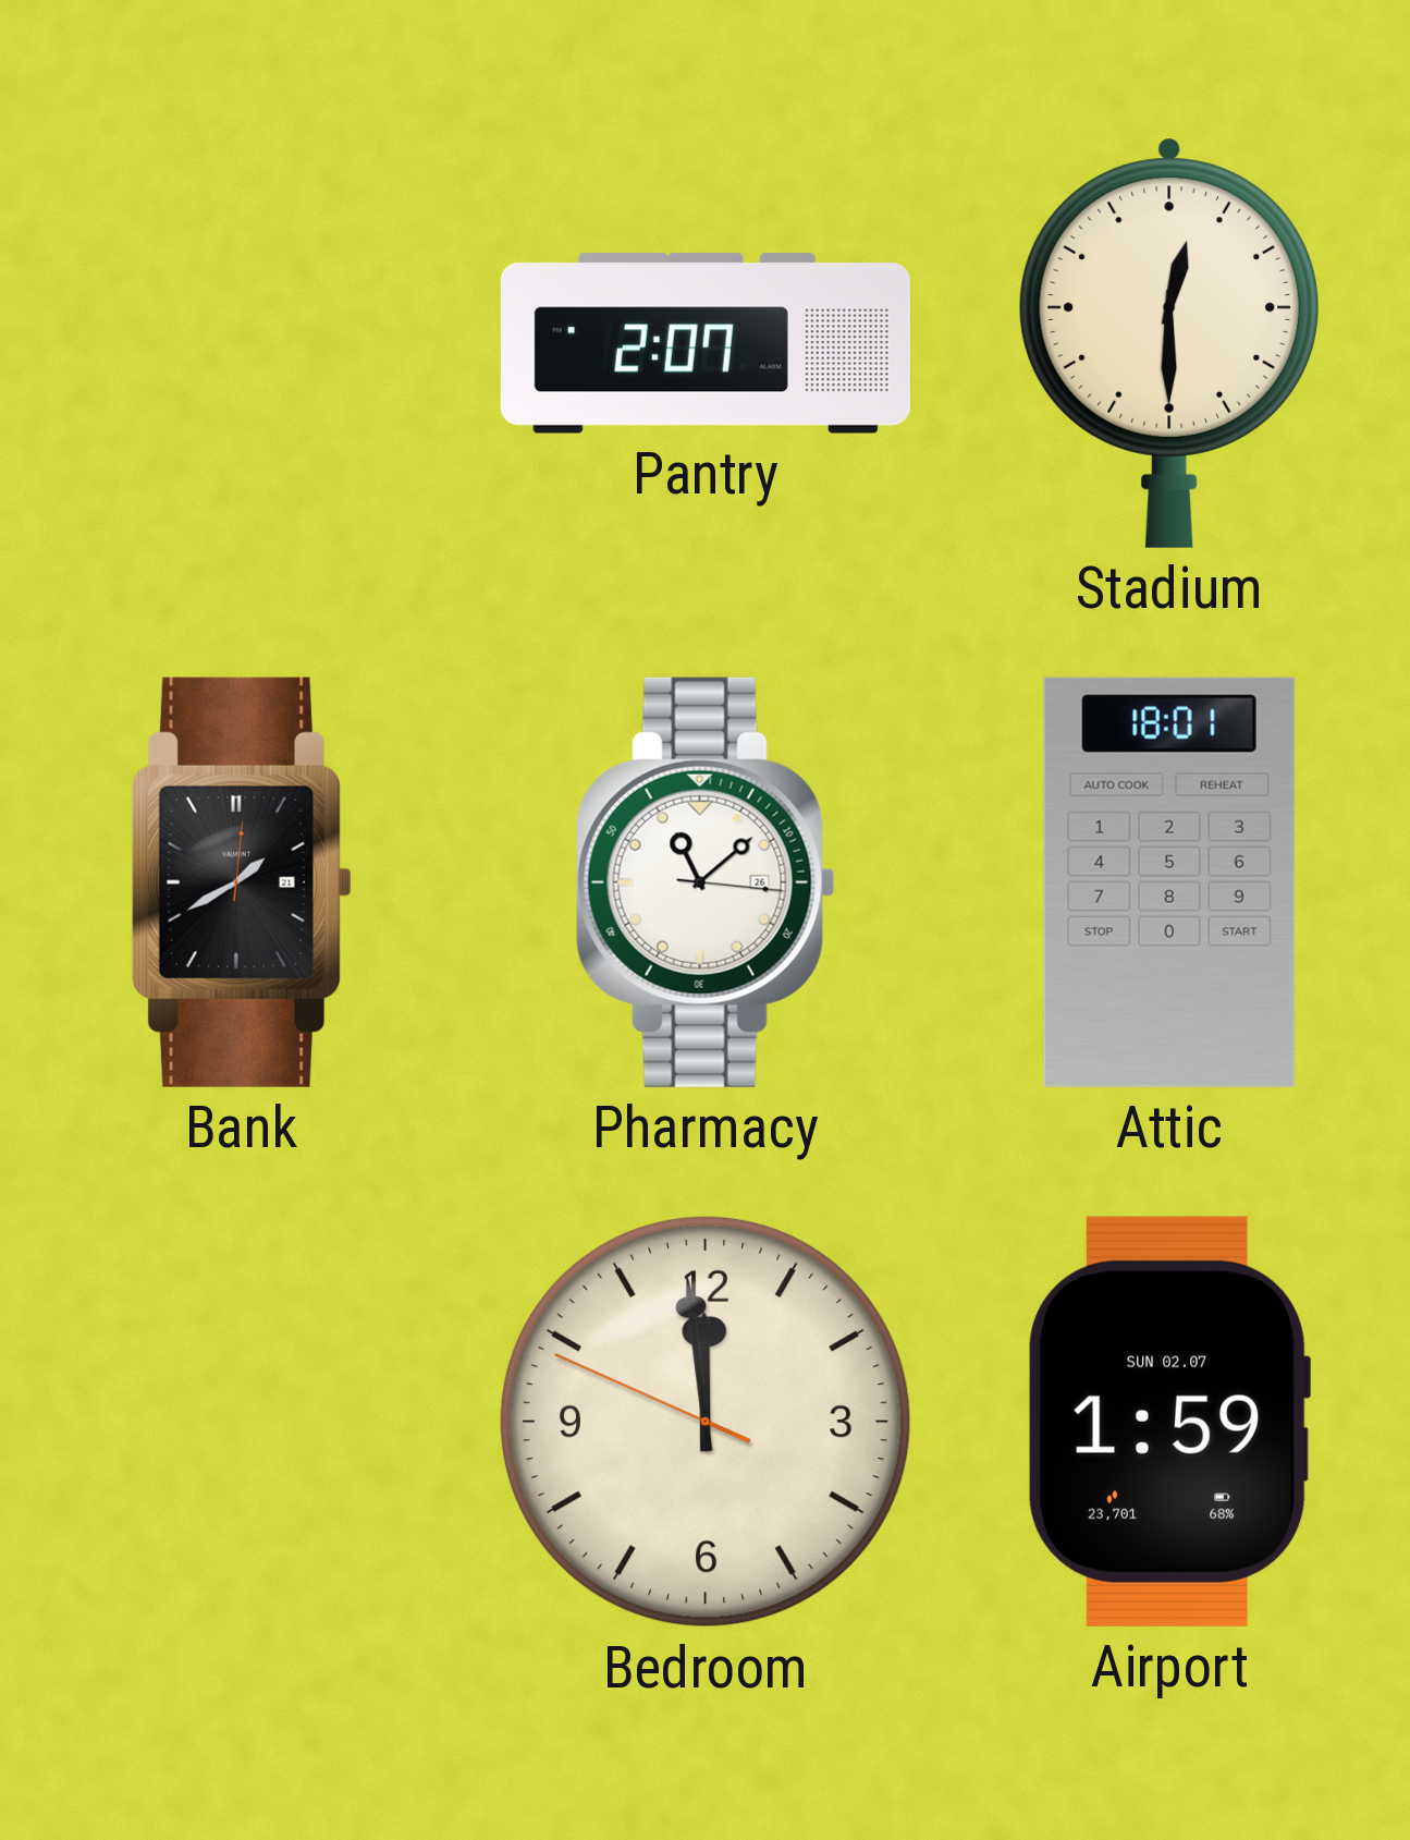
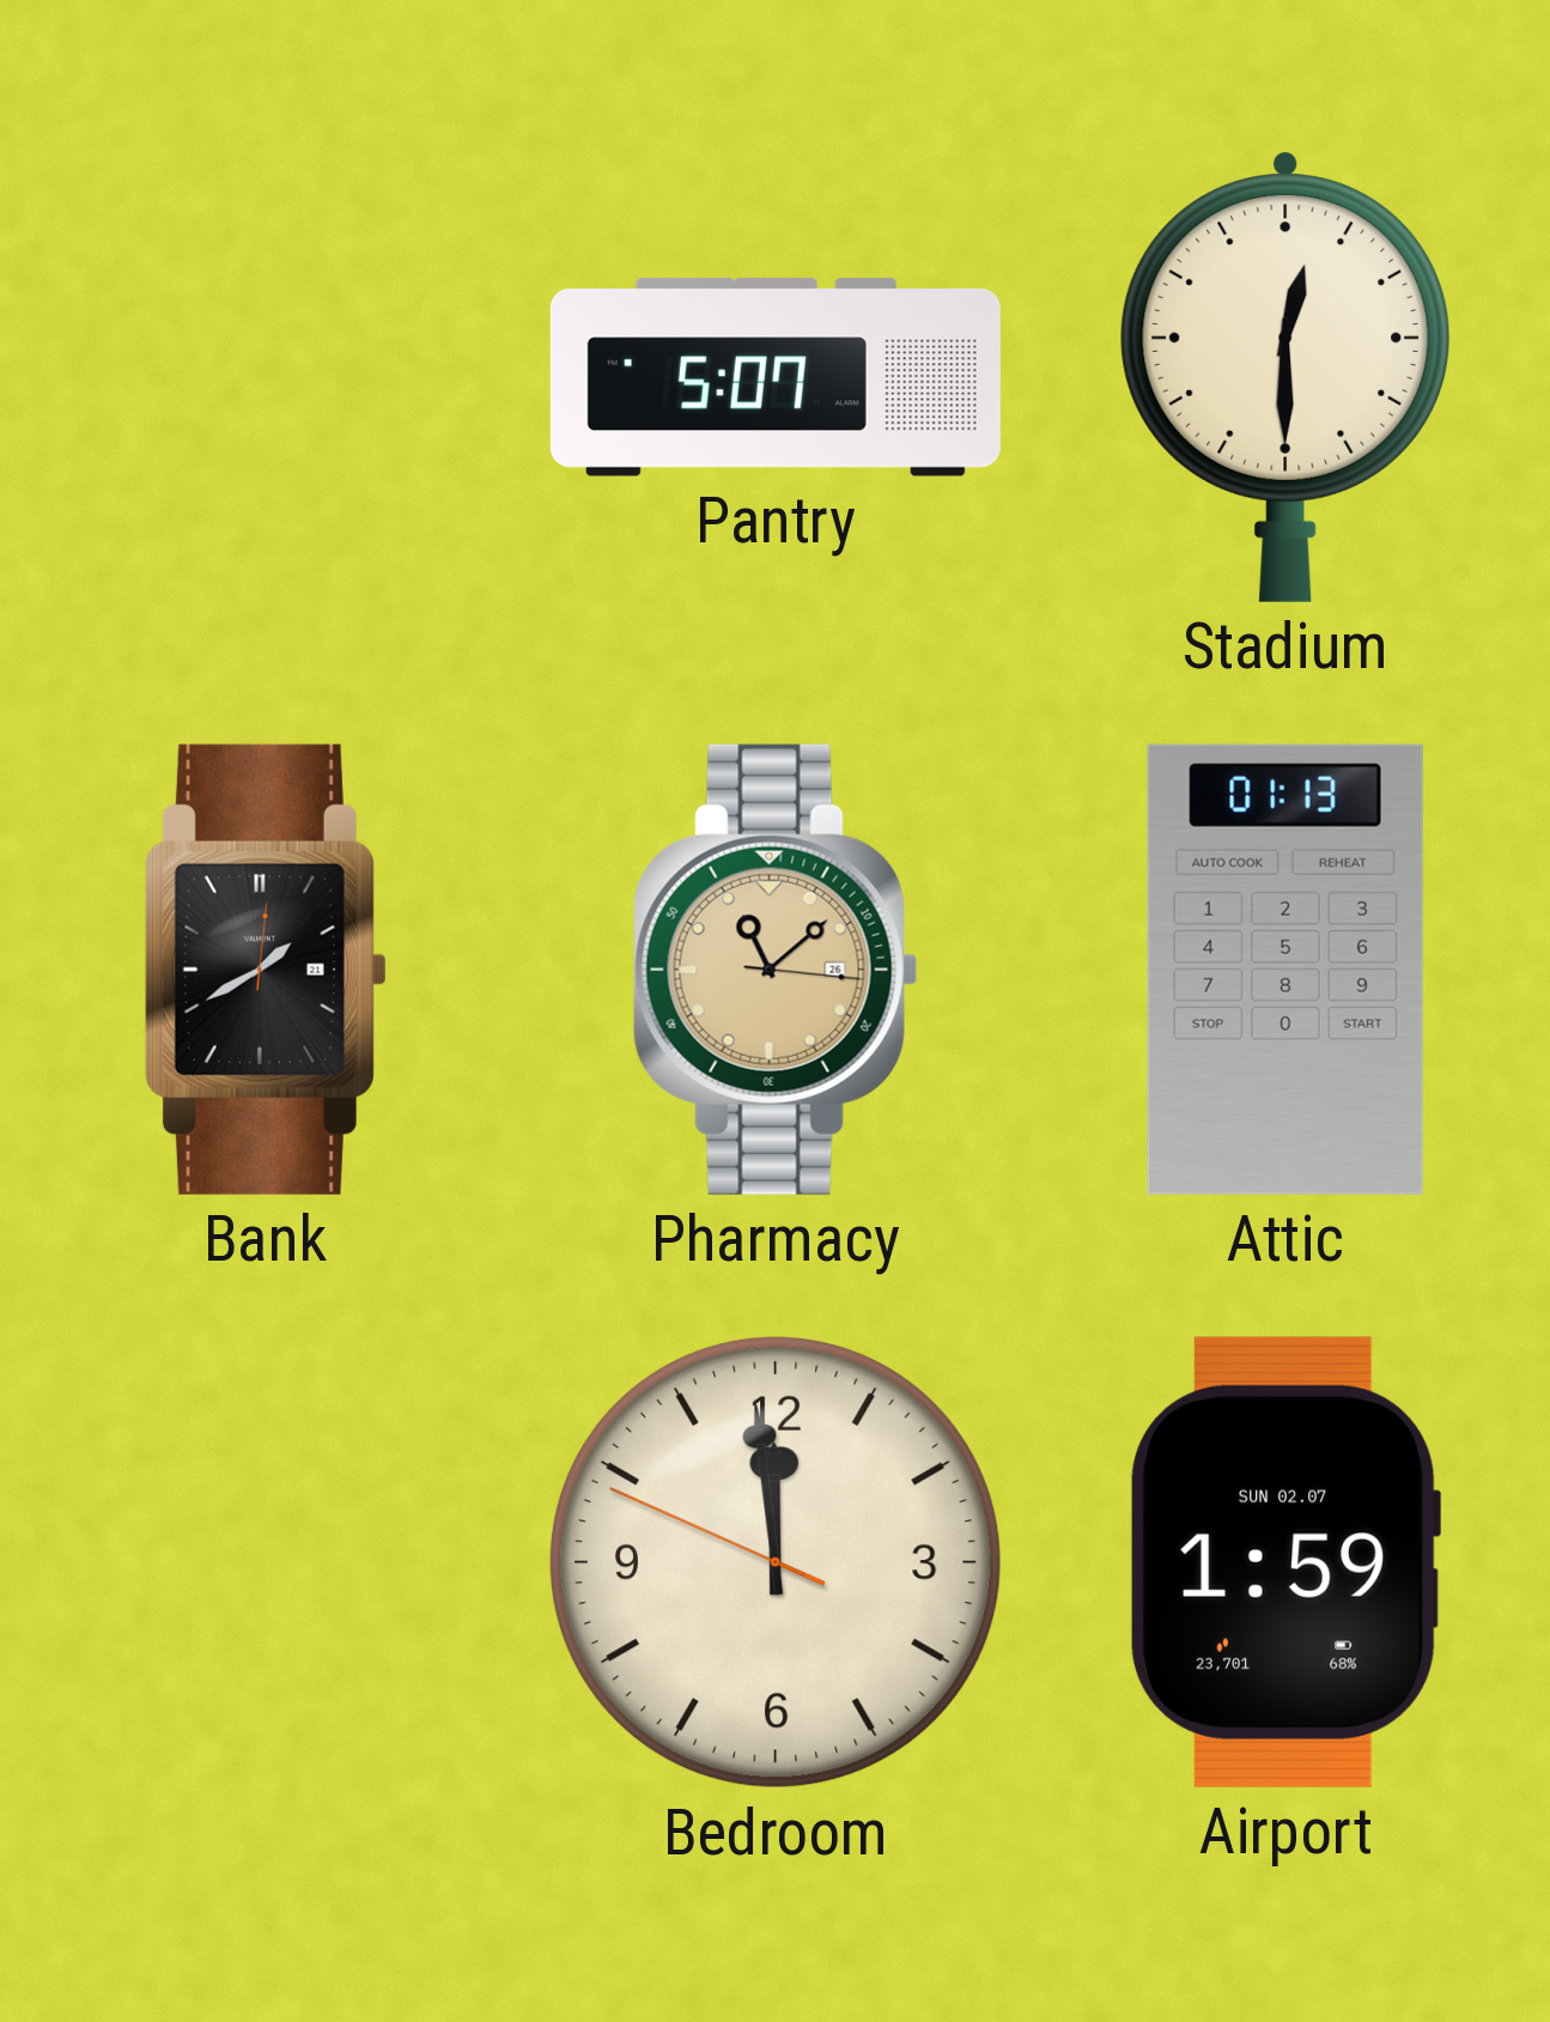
Pantry: 2:07 -> 5:07 (776, 377)
Pharmacy dial: white -> champagne (776, 970)
Attic: 18:01 -> 01:13 (1285, 970)
